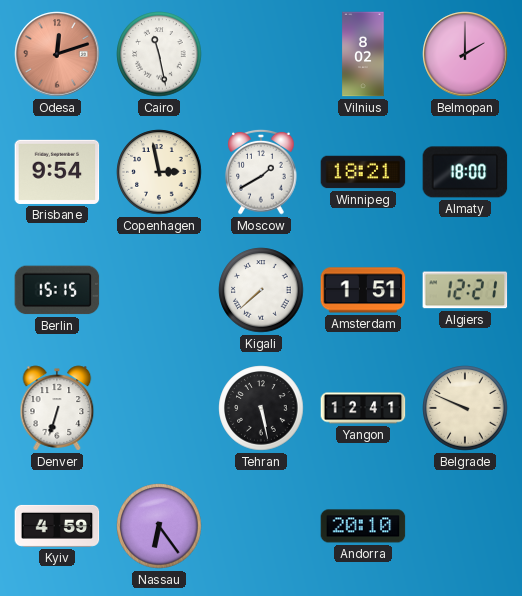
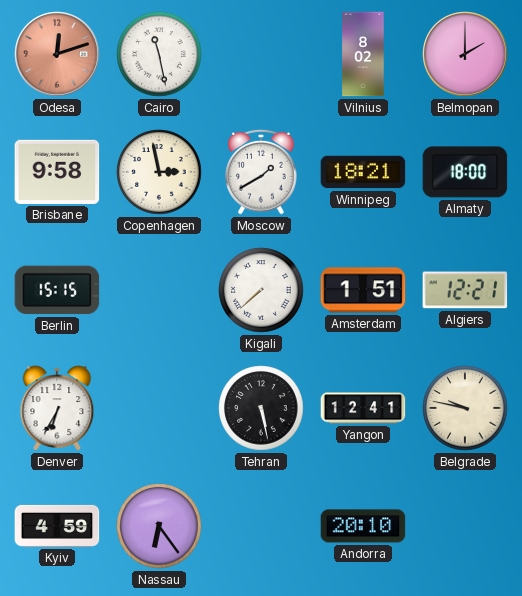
Brisbane: 9:54 -> 9:58 (57, 172)
Denver: 6:33 -> 6:35 (57, 408)
Belgrade: 9:49 -> 9:47 (465, 408)
